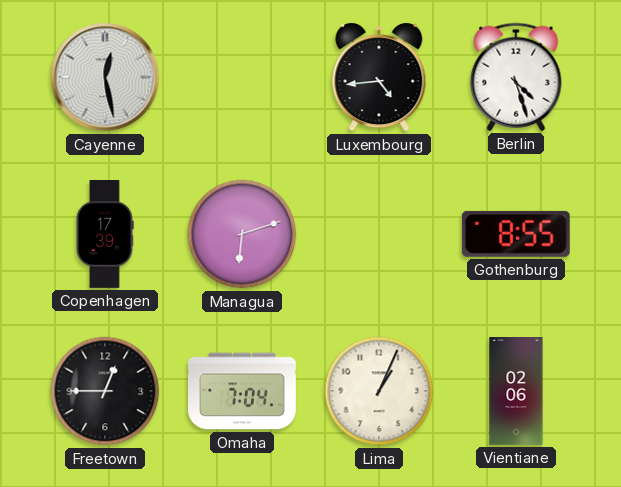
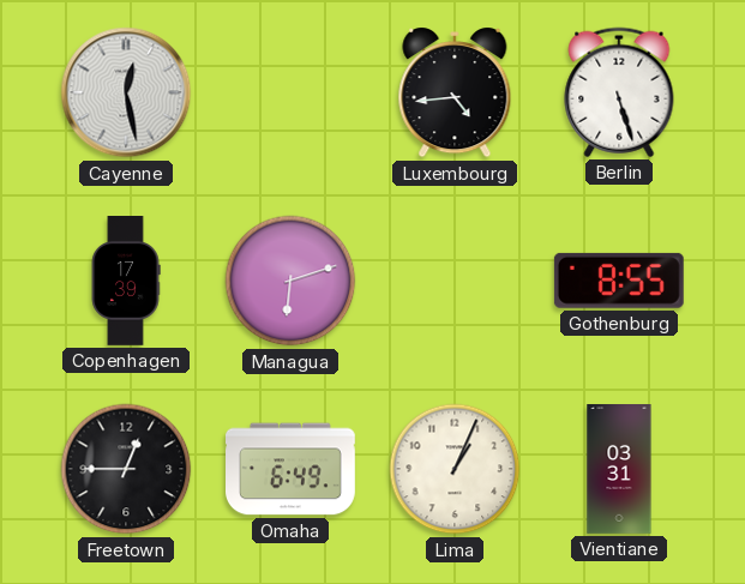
Berlin: 4:27 -> 5:27 (619, 92)
Omaha: 7:04 -> 6:49 (292, 469)
Vientiane: 02:06 -> 03:31 (619, 469)
